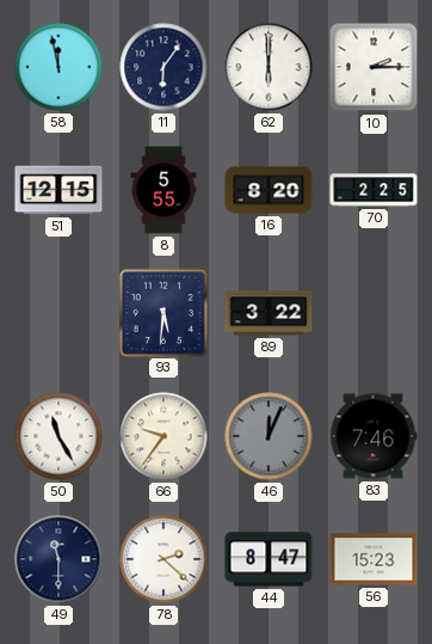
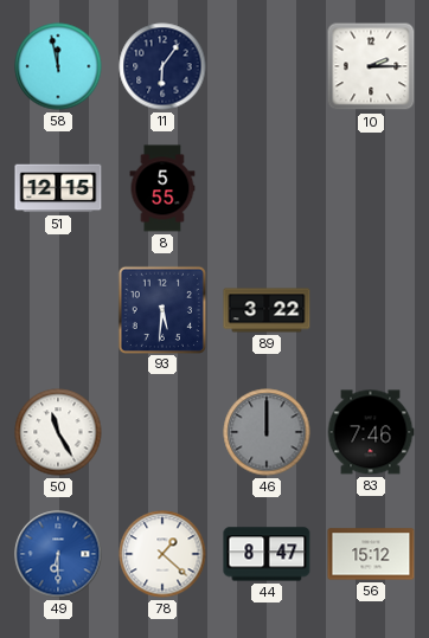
62: 6:00 -> none (269, 67)
16: 8:20 -> none (269, 190)
70: 2:25 -> none (374, 190)
66: 9:36 -> none (163, 436)
46: 12:04 -> 12:00 (267, 432)
49: 11:30 -> 6:30 (58, 554)
49 dial: navy -> blue (58, 554)
78: 2:22 -> 1:22 (162, 554)
56: 15:23 -> 15:12 (371, 554)
